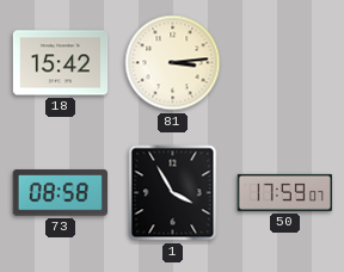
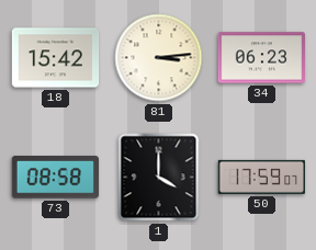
34: none -> 06:23 (261, 58)
1: 3:55 -> 4:00 (159, 178)
